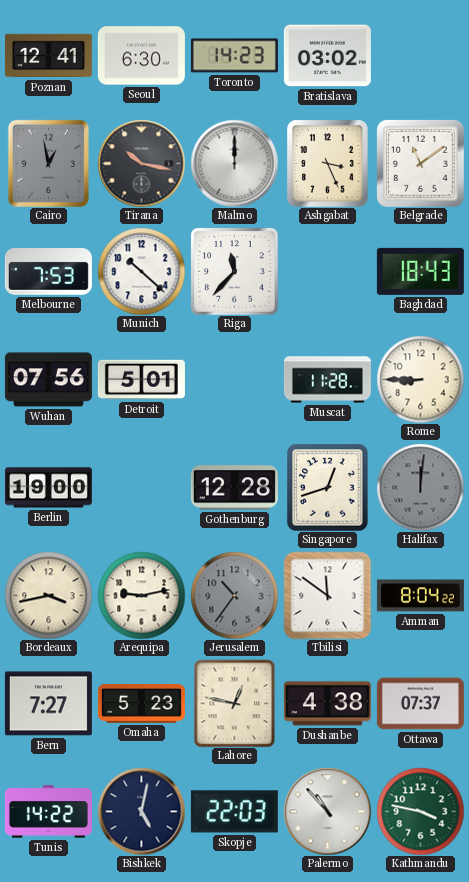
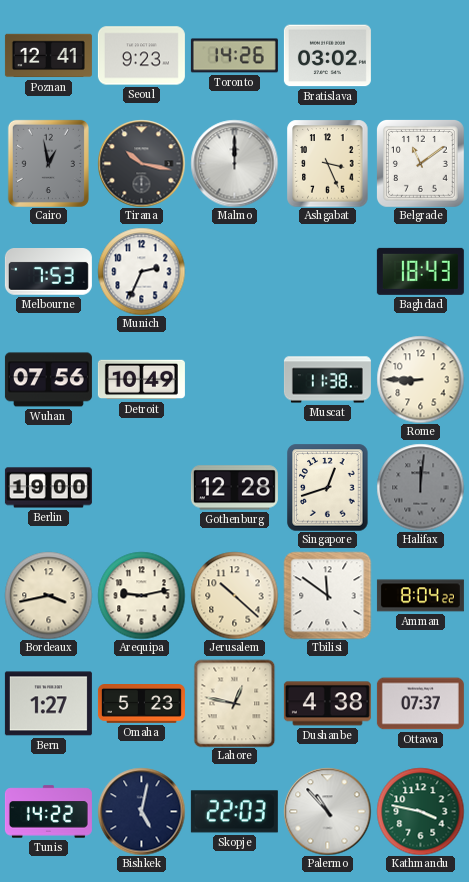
Seoul: 6:30 -> 9:23 (141, 56)
Toronto: 14:23 -> 14:26 (234, 56)
Munich: 10:22 -> 2:34 (141, 271)
Riga: 11:37 -> none (234, 271)
Detroit: 5:01 -> 10:49 (141, 380)
Muscat: 11:28 -> 11:38 (327, 380)
Jerusalem: 10:36 -> 10:22 (234, 595)
Jerusalem dial: grey -> cream (234, 595)
Bern: 7:27 -> 1:27 (48, 704)
